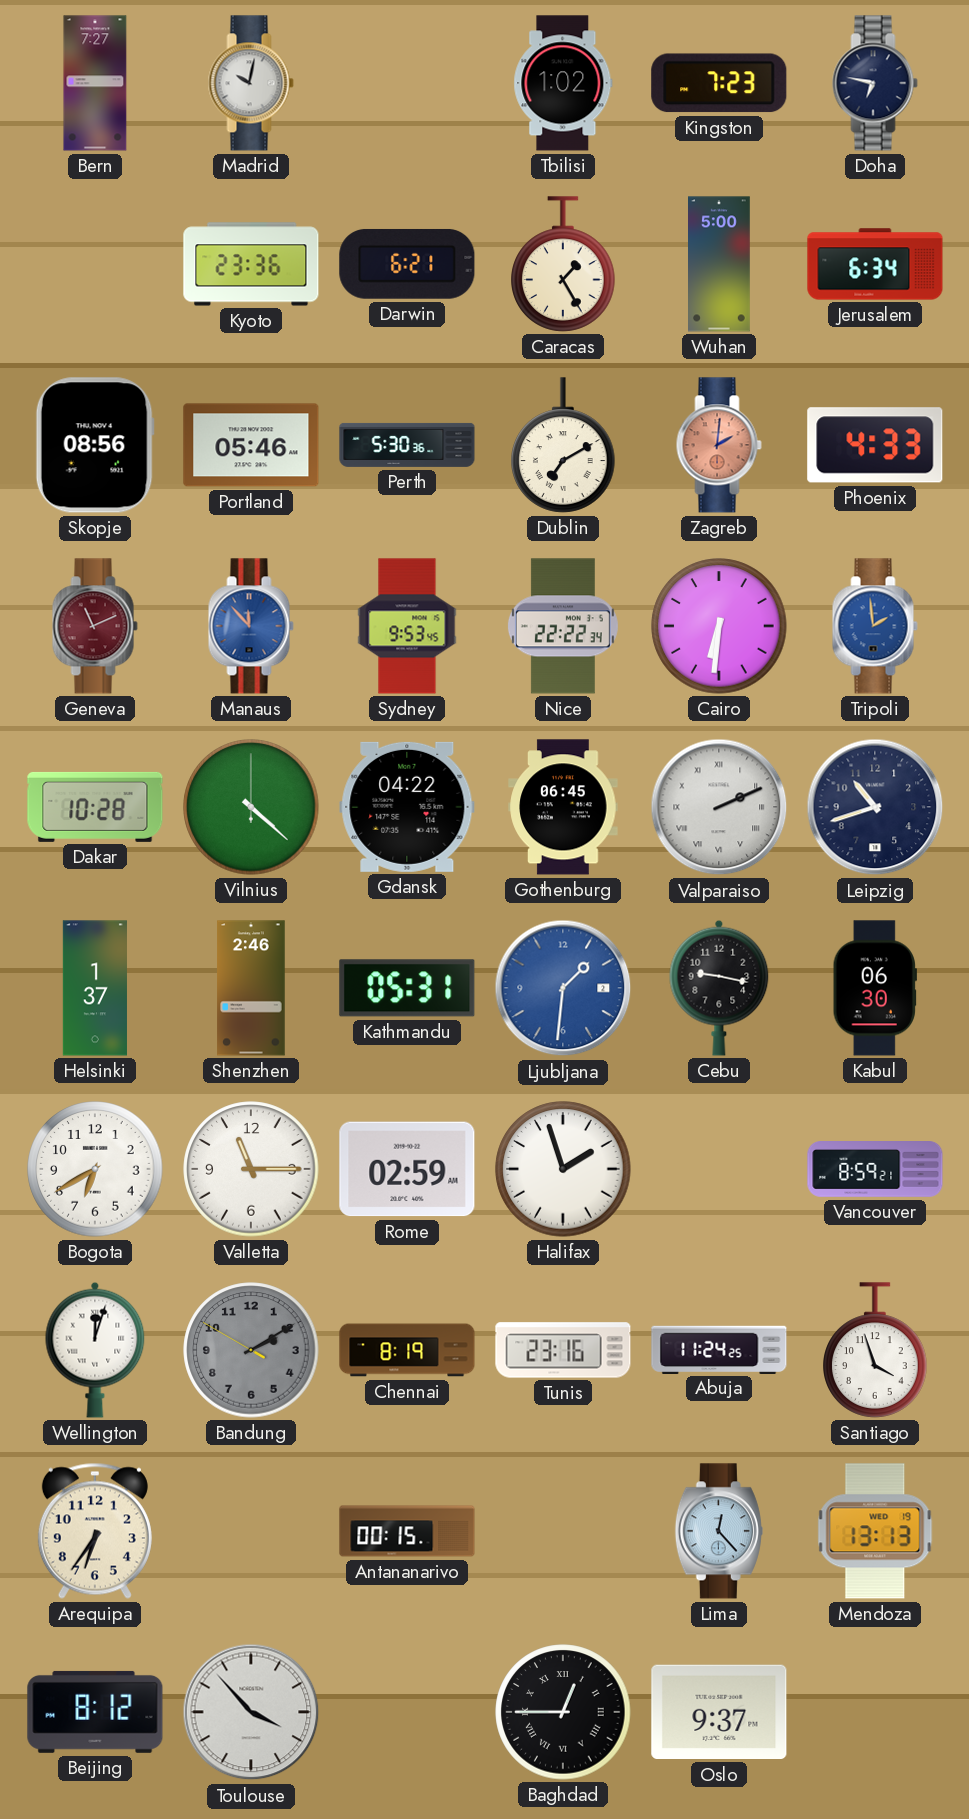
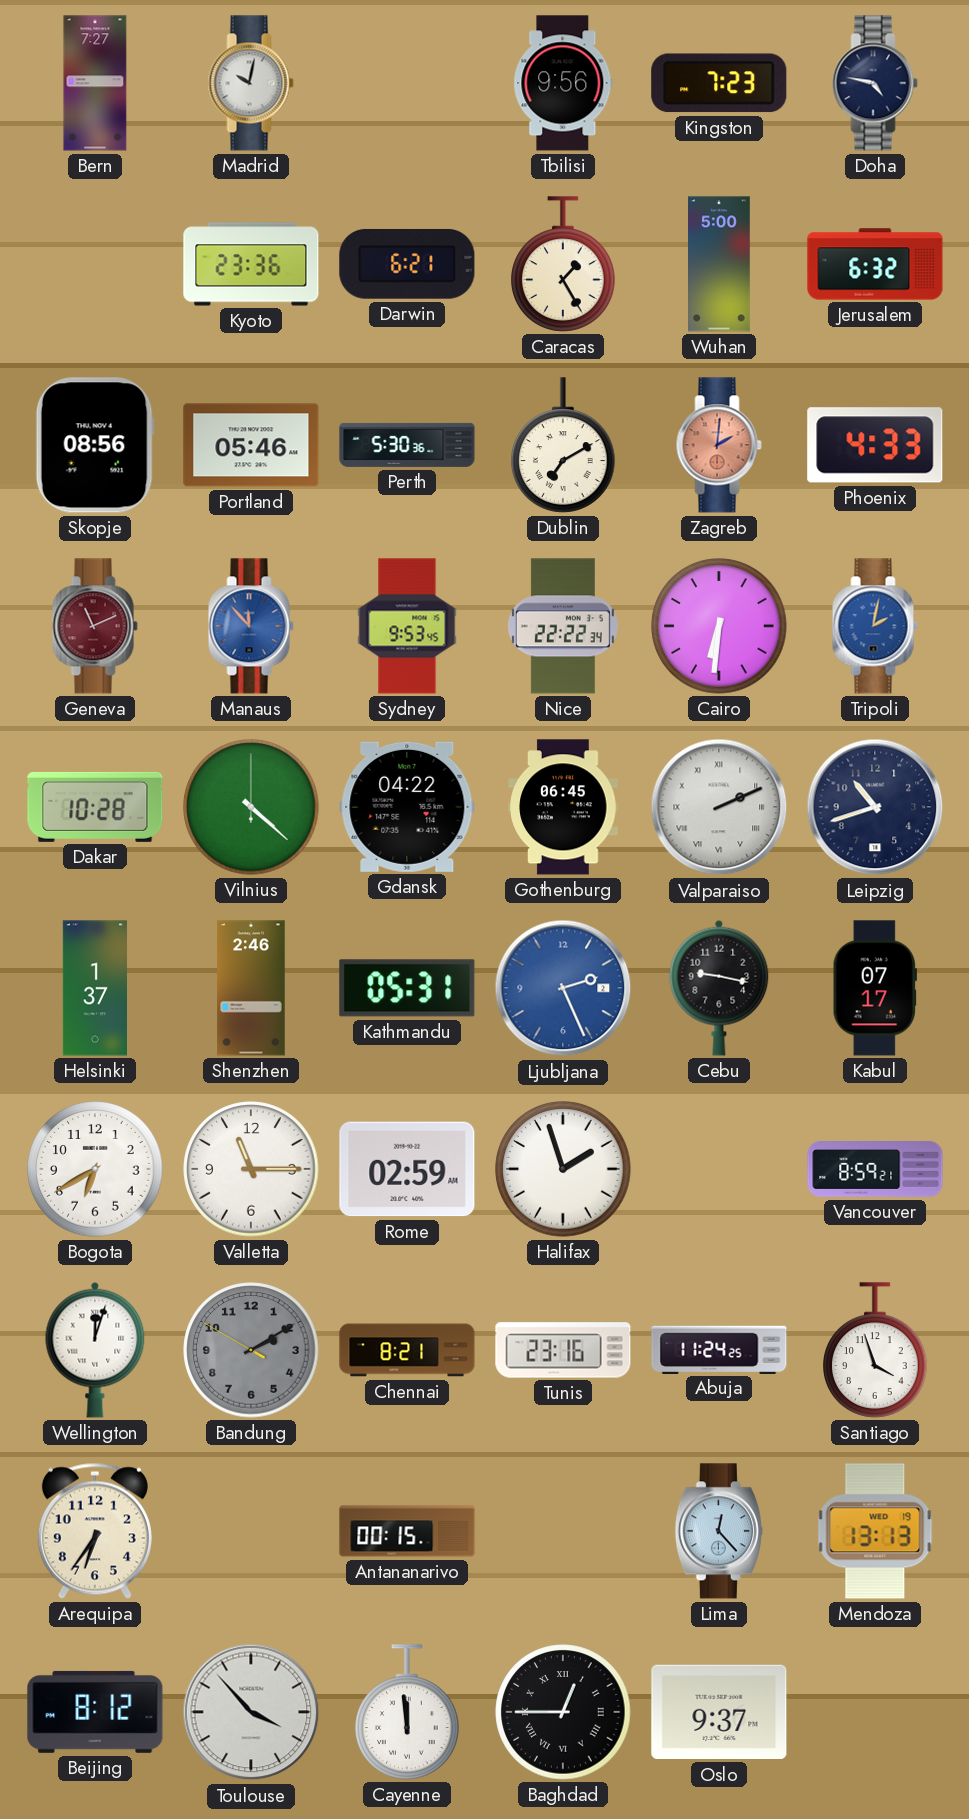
Tbilisi: 1:02 -> 9:56 (563, 83)
Doha: 6:47 -> 4:47 (875, 83)
Jerusalem: 6:34 -> 6:32 (875, 264)
Tripoli: 1:59 -> 2:02 (875, 626)
Ljubljana: 1:31 -> 2:26 (563, 988)
Kabul: 06:30 -> 07:17 (875, 988)
Chennai: 8:19 -> 8:21 (407, 1350)
Cayenne: none -> 11:59 (407, 1712)
